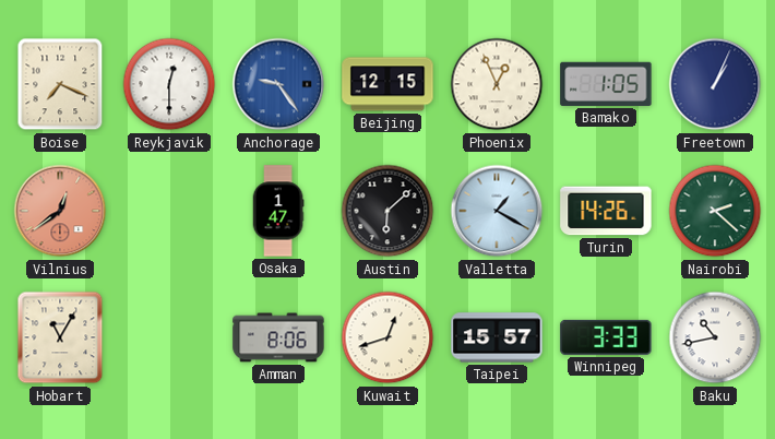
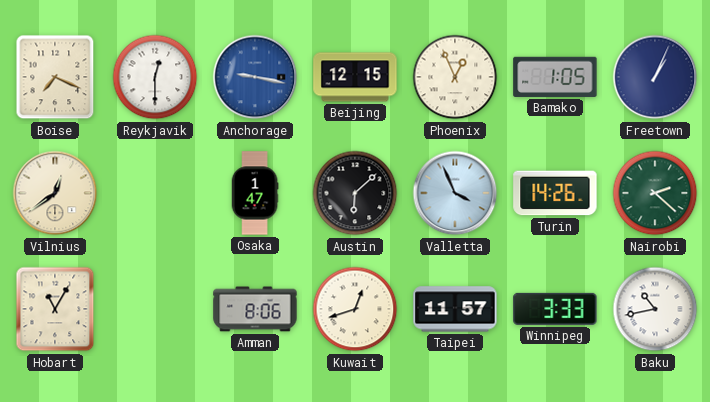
Anchorage: 9:24 -> 9:17 (255, 77)
Vilnius dial: salmon -> cream (55, 193)
Valletta: 1:20 -> 3:56 (455, 193)
Taipei: 15:57 -> 11:57 (455, 309)
